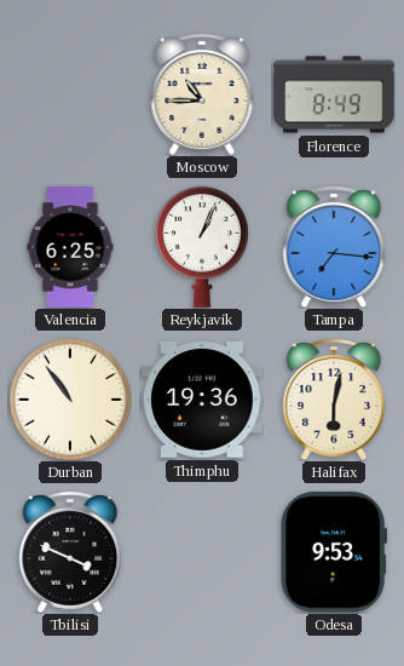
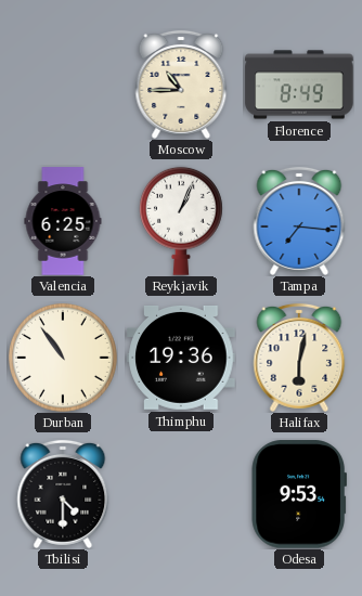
Tbilisi: 3:49 -> 4:30 (63, 494)
